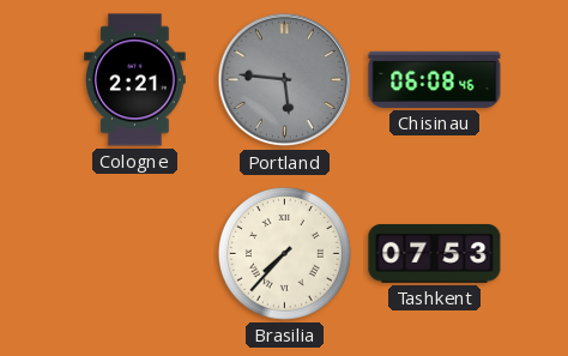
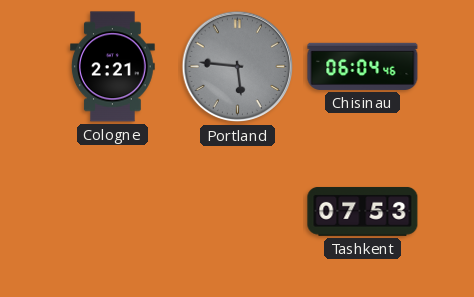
Chisinau: 06:08 -> 06:04 (363, 66)
Brasilia: 7:37 -> none (284, 253)
